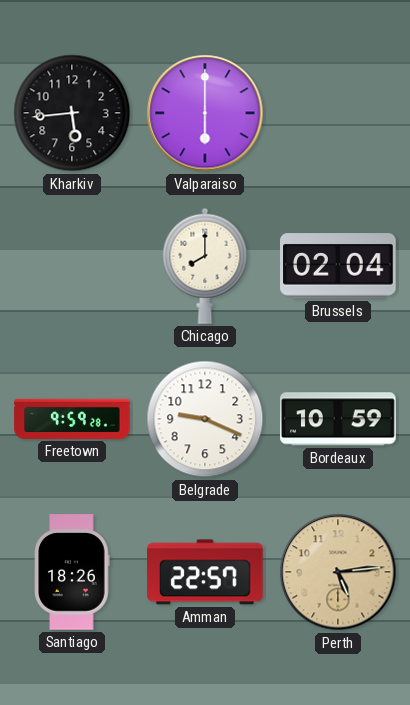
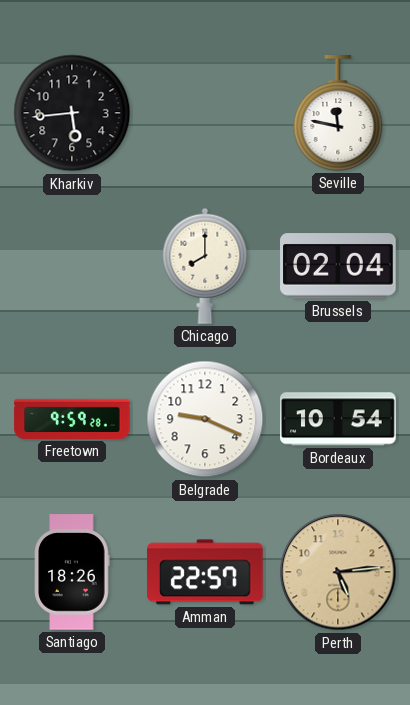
Valparaiso: 6:00 -> none (205, 113)
Seville: none -> 11:47 (338, 113)
Bordeaux: 10:59 -> 10:54 (338, 419)
